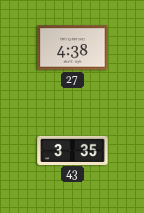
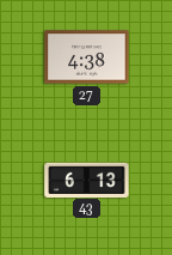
43: 3:35 -> 6:13 (87, 180)
